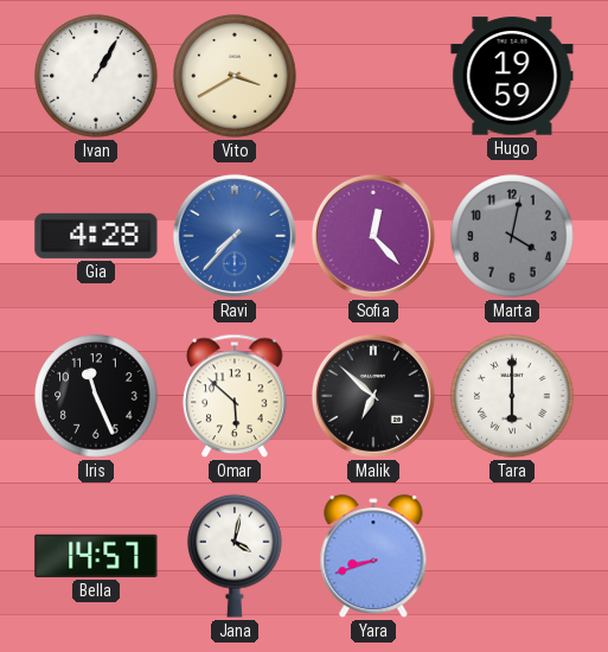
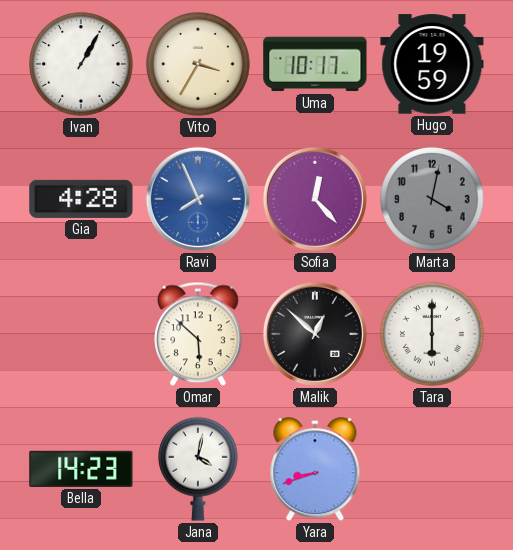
Vito: 3:40 -> 3:35 (198, 64)
Uma: none -> 10:17 (315, 64)
Ravi: 7:37 -> 7:56 (198, 199)
Iris: 11:26 -> none (96, 396)
Malik: 6:52 -> 12:52 (315, 334)
Bella: 14:57 -> 14:23 (81, 469)
